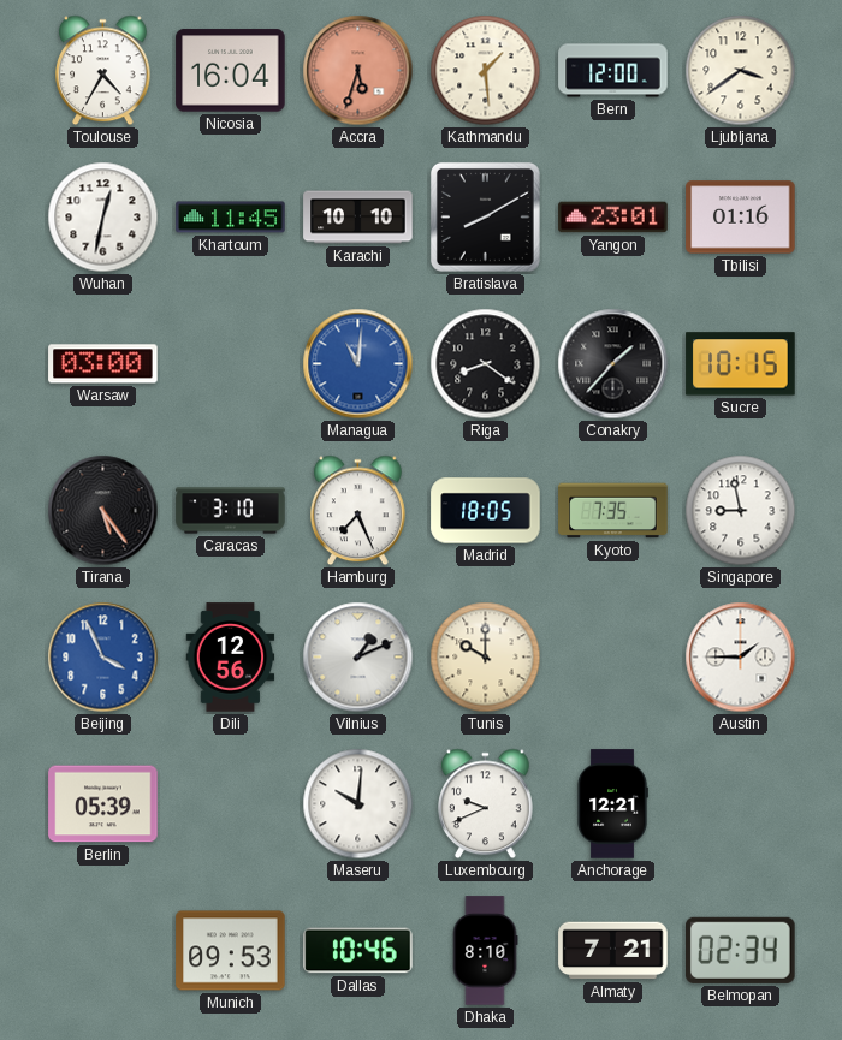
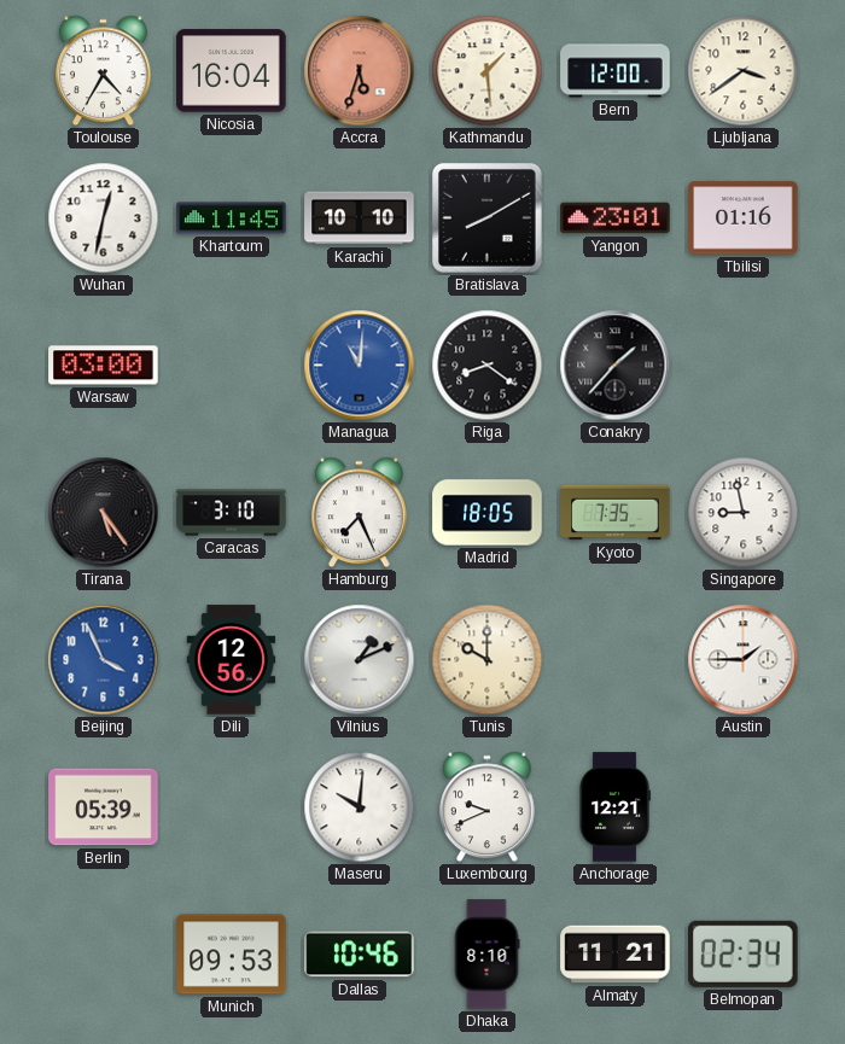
Sucre: 10:15 -> none (741, 364)
Almaty: 7:21 -> 11:21 (616, 955)
